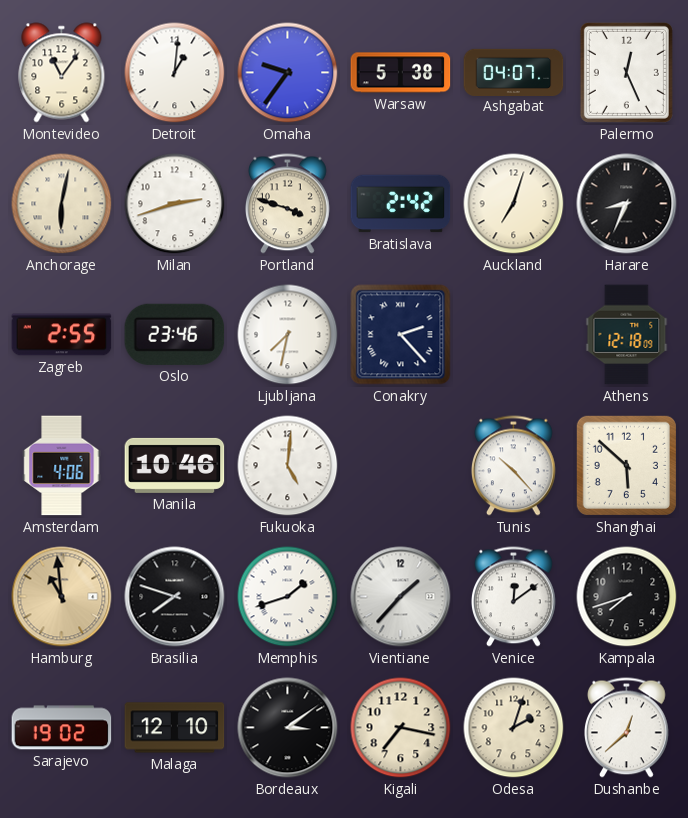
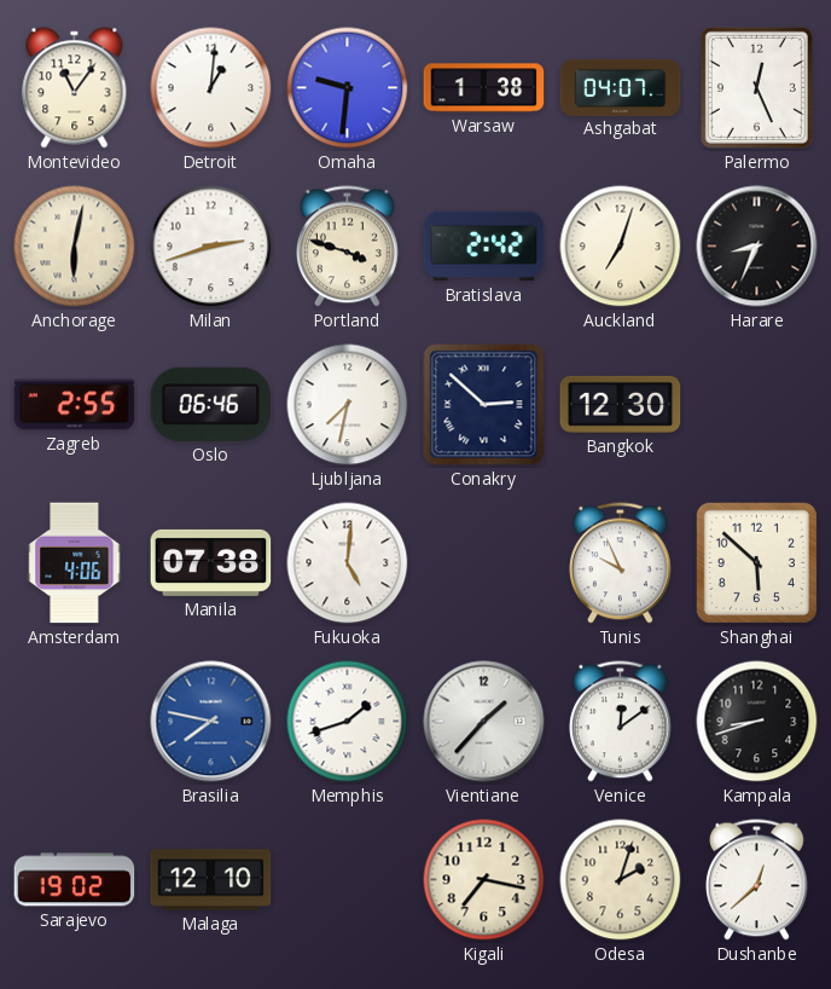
Omaha: 9:36 -> 9:31 (348, 88)
Warsaw: 5:38 -> 1:38 (484, 88)
Oslo: 23:46 -> 06:46 (211, 404)
Conakry: 2:23 -> 2:52 (484, 405)
Bangkok: none -> 12:30 (621, 404)
Athens: 12:18 -> none (627, 335)
Manila: 10:46 -> 07:38 (211, 562)
Tunis: 10:23 -> 9:56 (621, 563)
Hamburg: 10:59 -> none (62, 597)
Brasilia: 7:48 -> 7:47 (211, 722)
Brasilia dial: black -> blue (211, 722)
Kampala: 7:42 -> 8:42 (757, 722)
Bordeaux: 3:09 -> none (288, 728)
